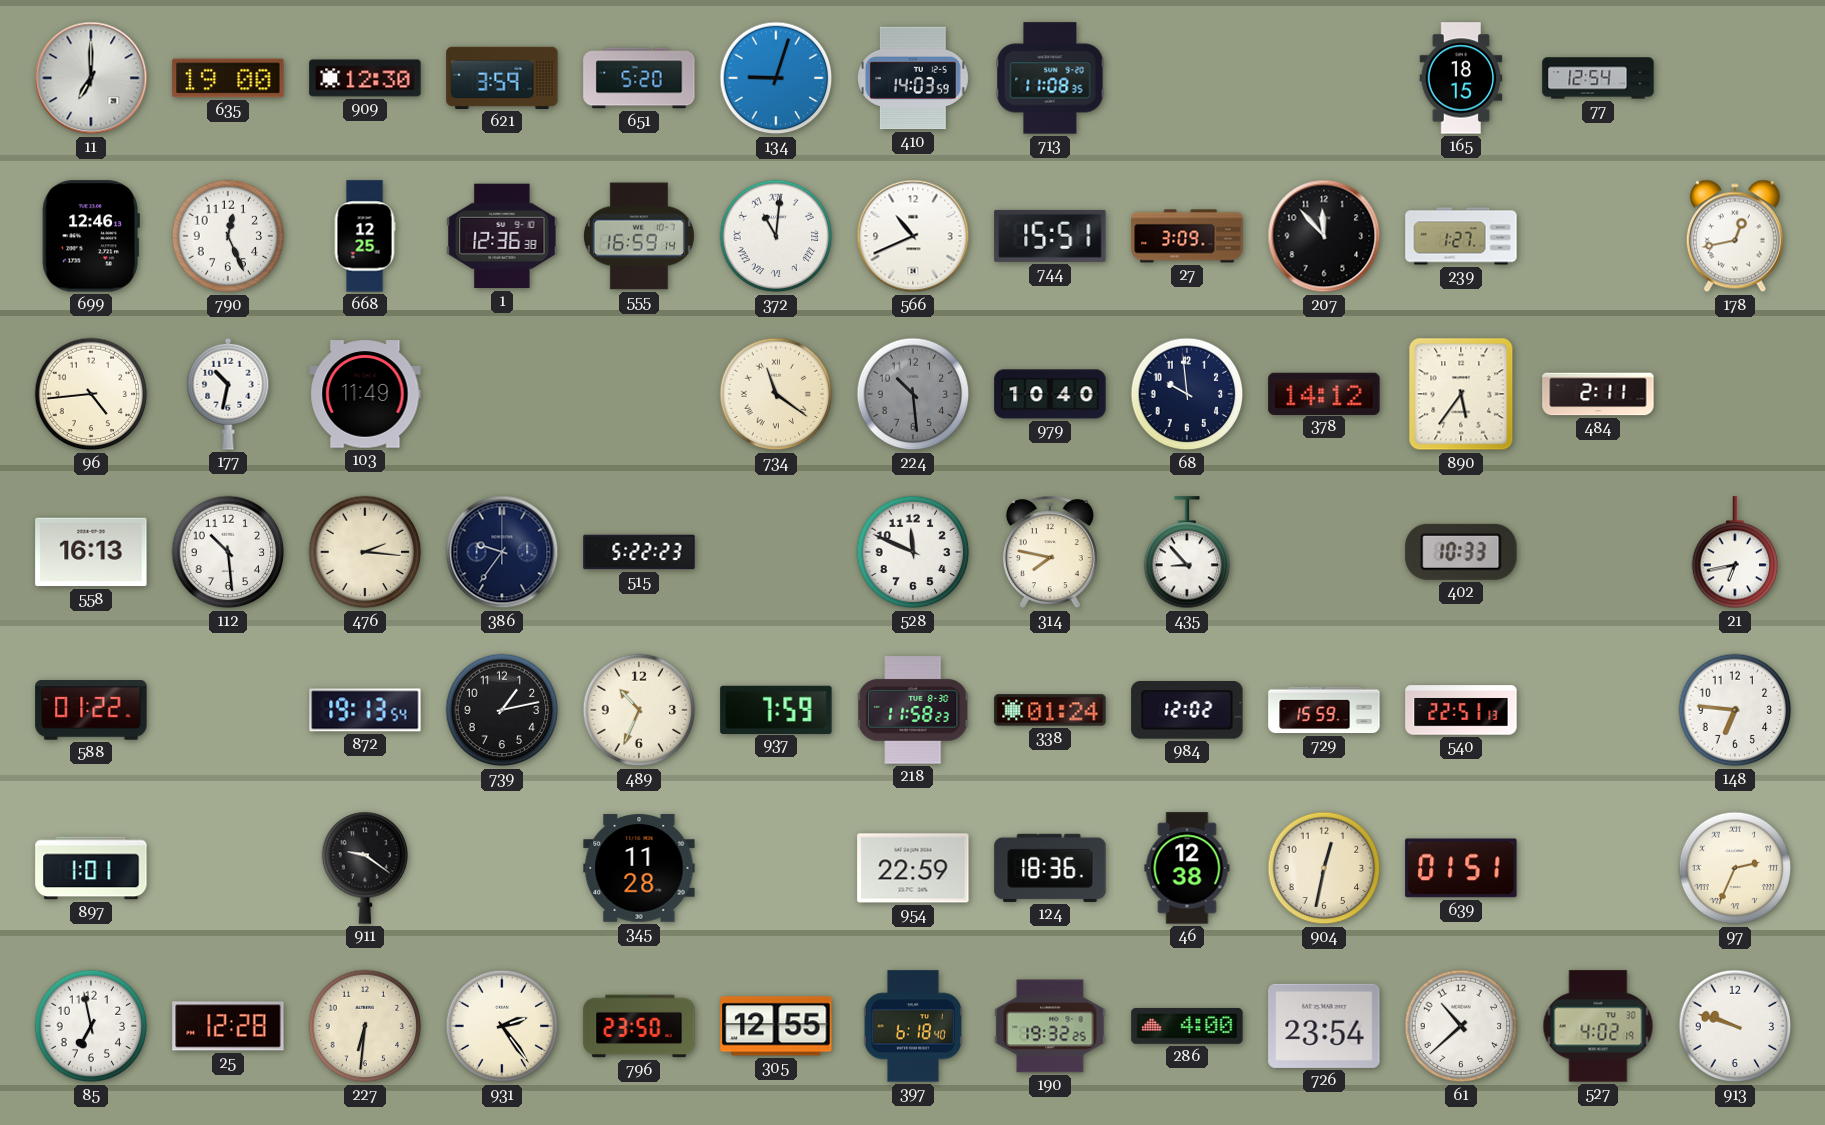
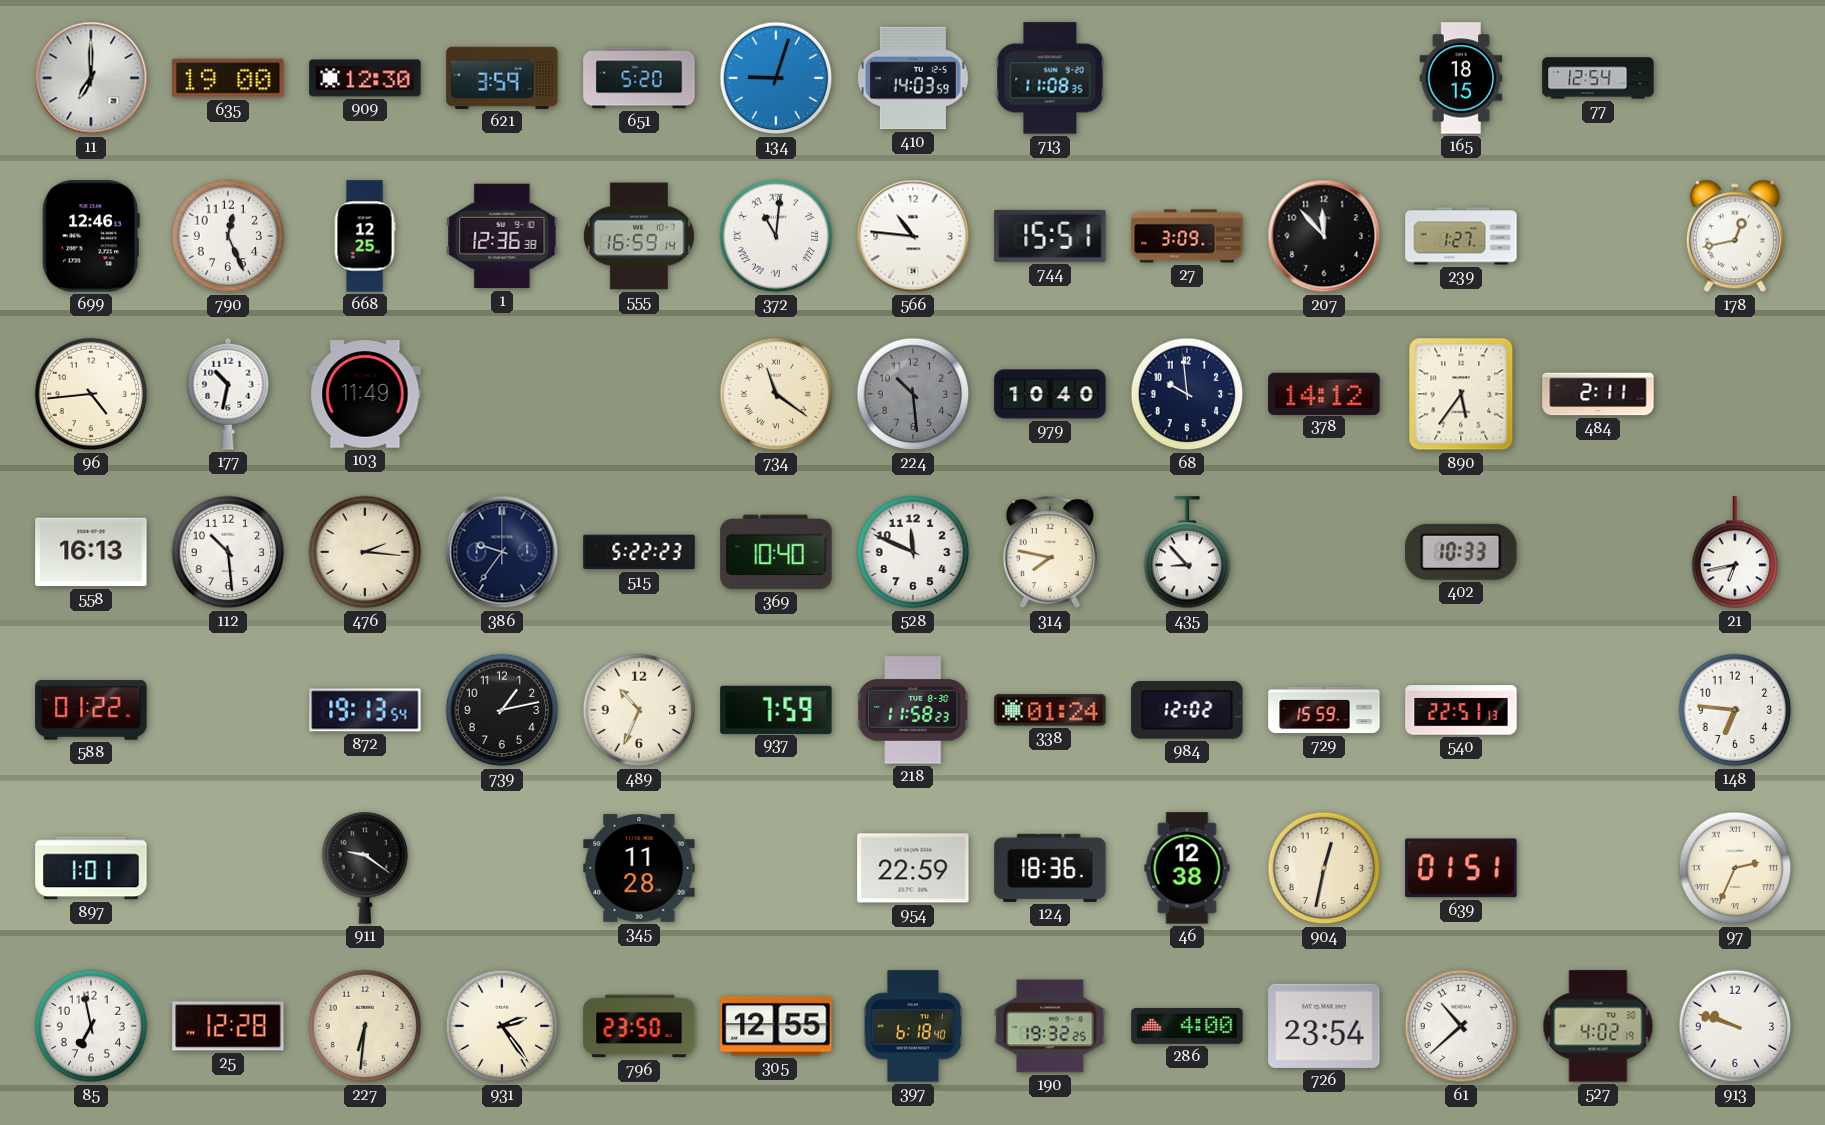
566: 10:41 -> 10:46 (913, 236)
369: none -> 10:40 (776, 552)
